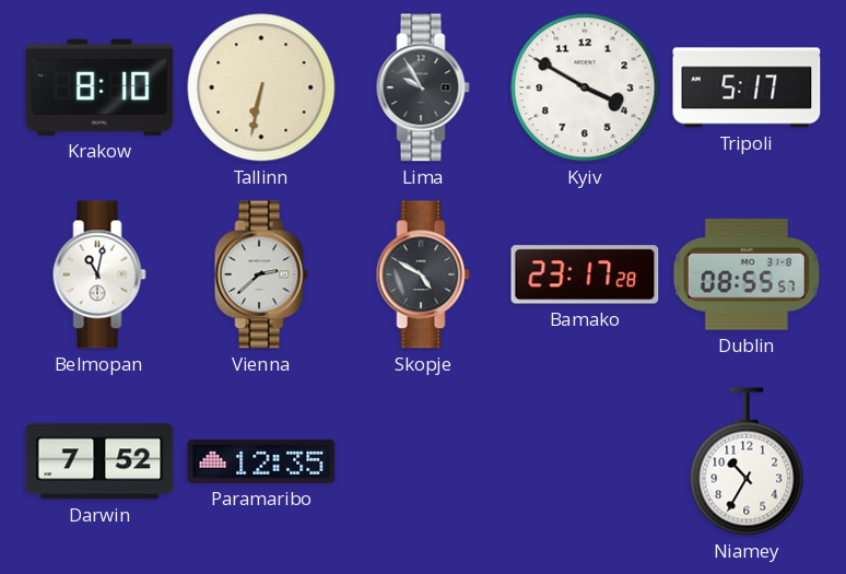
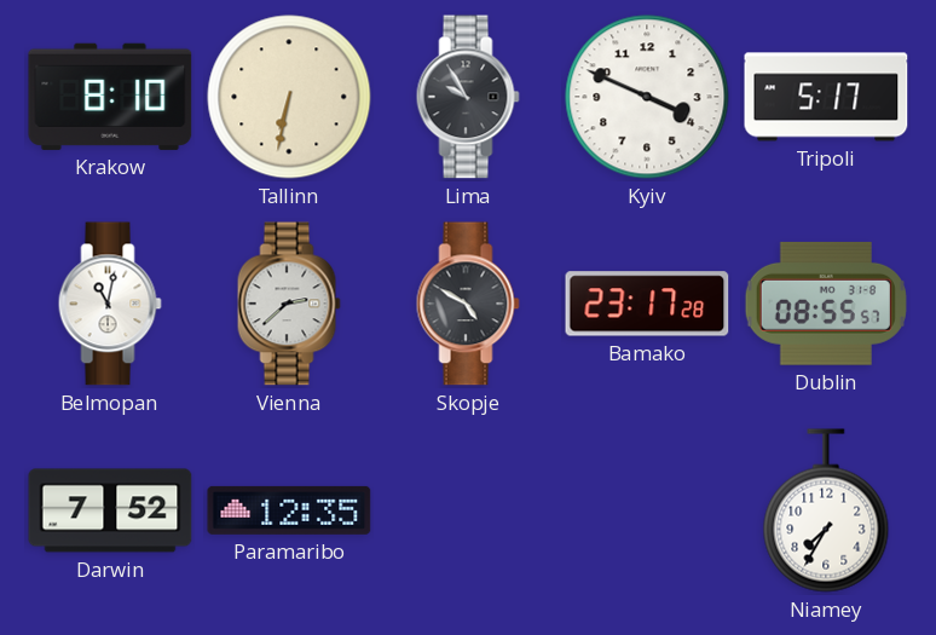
Kyiv: 3:50 -> 3:49 (647, 97)
Niamey: 10:35 -> 7:35 (826, 510)
